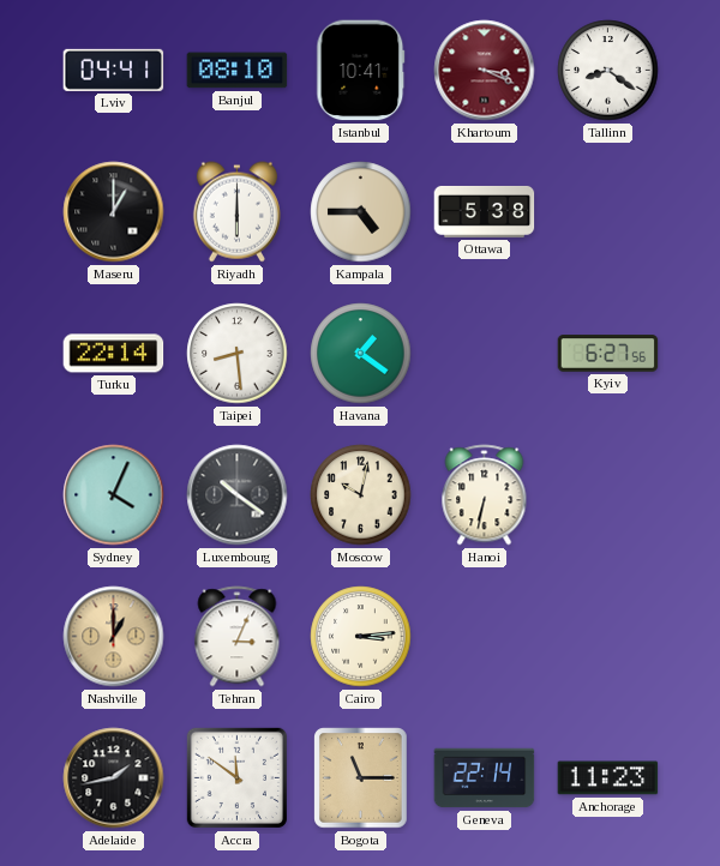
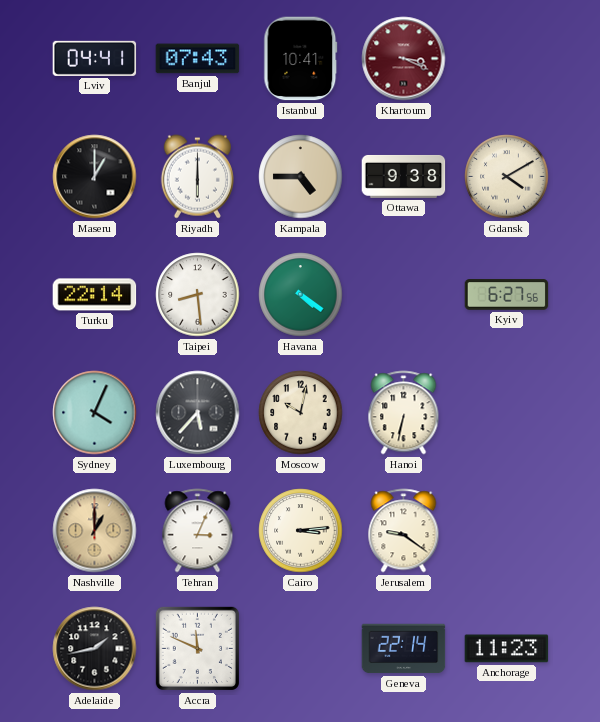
Banjul: 08:10 -> 07:43 (198, 59)
Tallinn: 8:21 -> none (608, 71)
Ottawa: 5:38 -> 9:38 (404, 176)
Gdansk: none -> 4:10 (507, 177)
Havana: 1:21 -> 4:21 (301, 295)
Luxembourg: 10:21 -> 5:37 (198, 413)
Jerusalem: none -> 9:21 (404, 531)
Accra: 11:51 -> 11:49 (197, 648)
Bogota: 11:15 -> none (361, 778)
